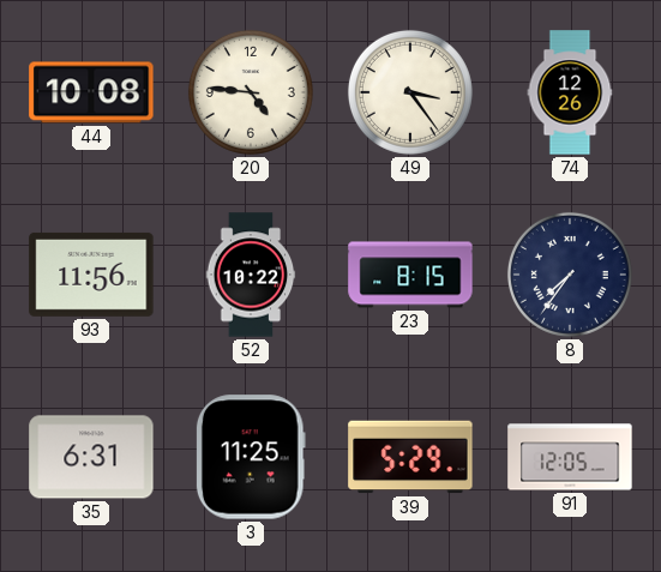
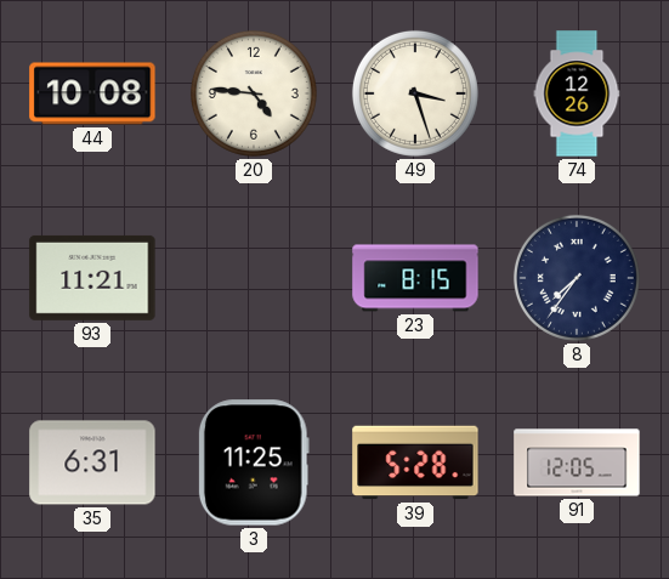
49: 3:24 -> 3:27 (415, 93)
93: 11:56 -> 11:21 (92, 278)
52: 10:22 -> none (251, 275)
39: 5:29 -> 5:28 (415, 462)
